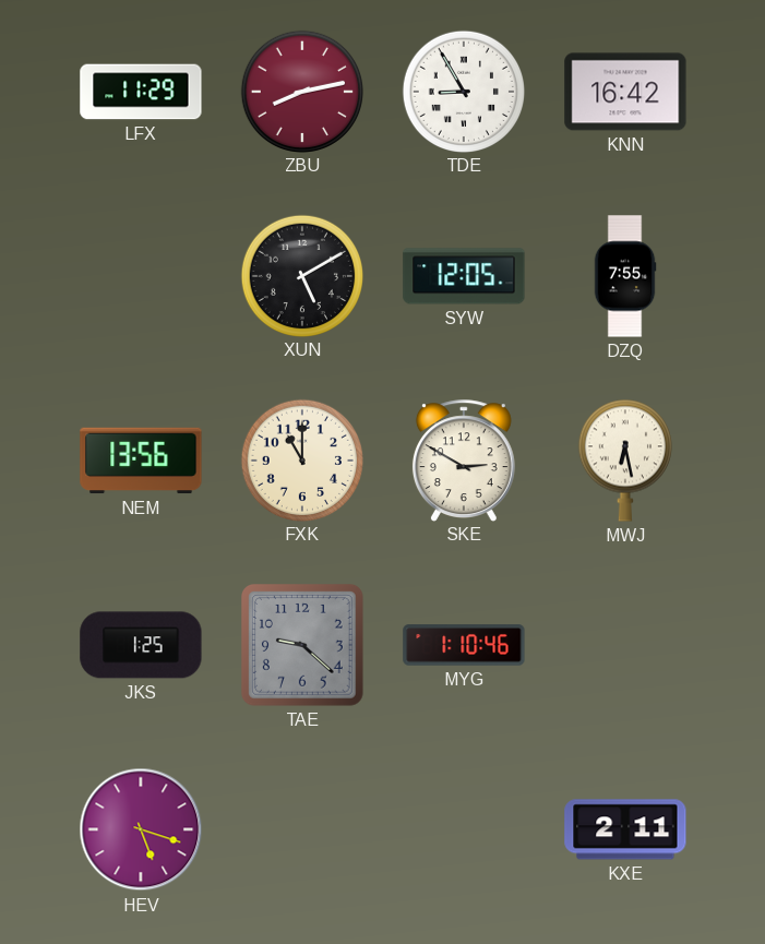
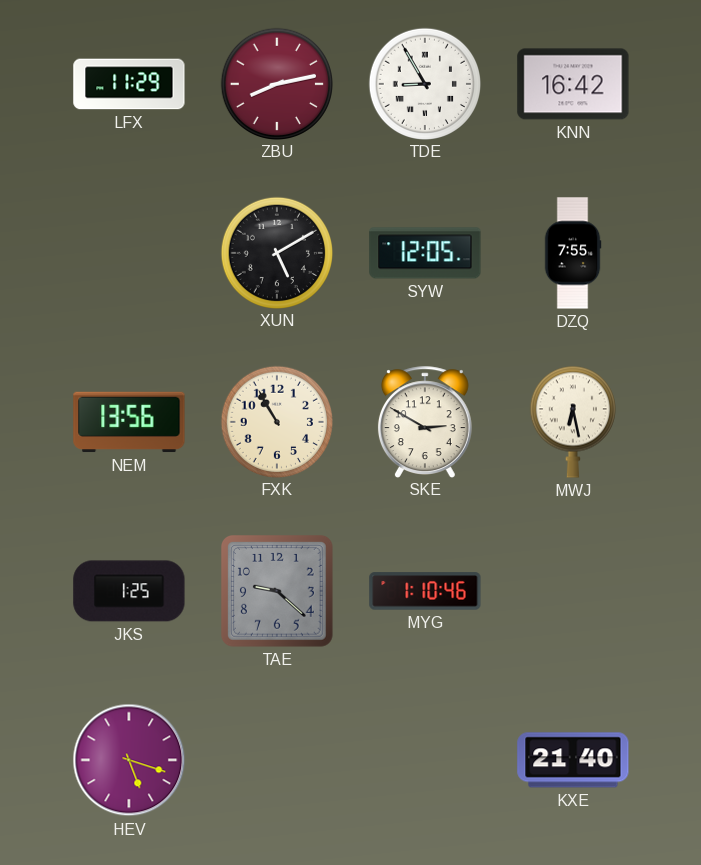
FXK: 11:00 -> 10:55 (276, 421)
KXE: 2:11 -> 21:40 (573, 760)
